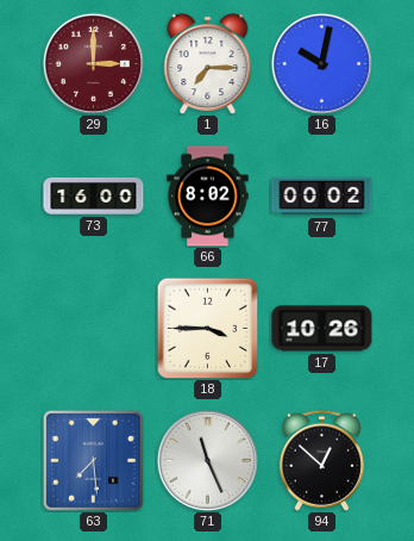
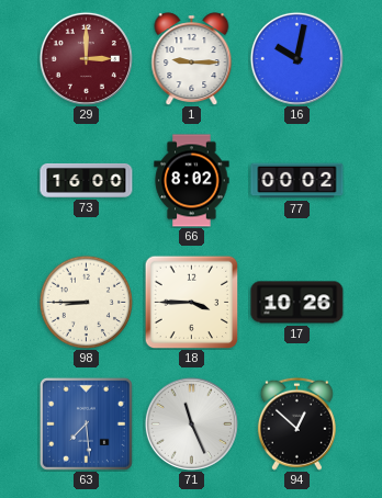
1: 7:15 -> 9:15 (192, 59)
98: none -> 8:45 (86, 302)
